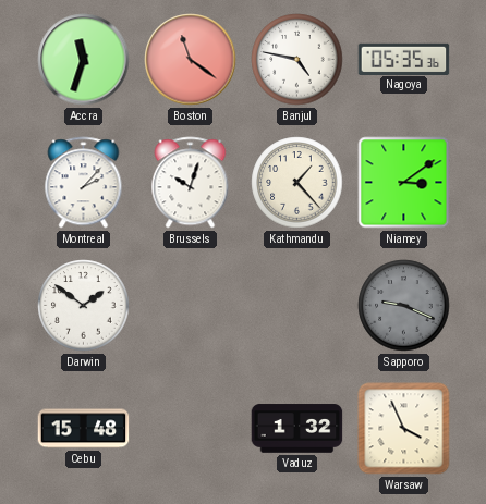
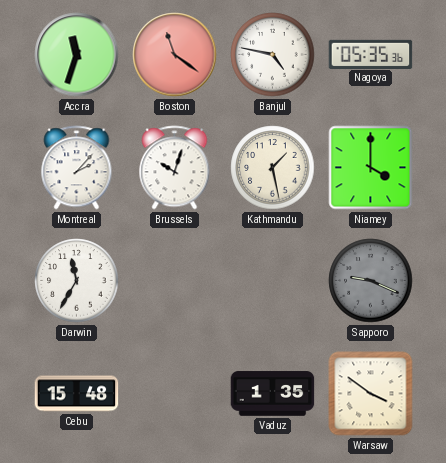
Kathmandu: 1:23 -> 1:28 (273, 168)
Niamey: 3:09 -> 4:00 (371, 168)
Darwin: 1:51 -> 11:35 (77, 281)
Vaduz: 1:32 -> 1:35 (273, 394)
Warsaw: 3:56 -> 3:51 (371, 394)
